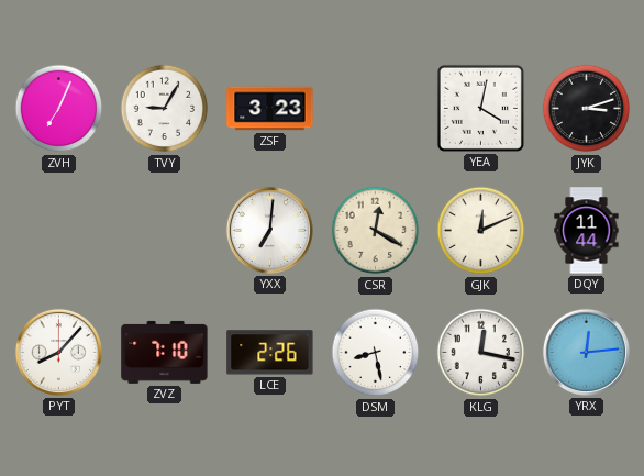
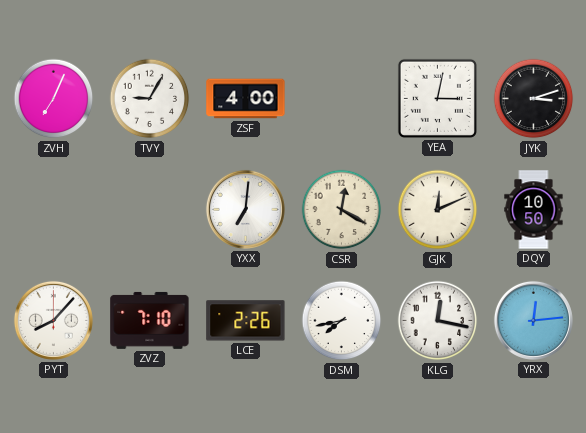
ZSF: 3:23 -> 4:00 (246, 99)
YEA: 4:02 -> 3:02 (437, 98)
DQY: 11:44 -> 10:50 (534, 210)
DSM: 8:28 -> 7:43 (342, 321)
